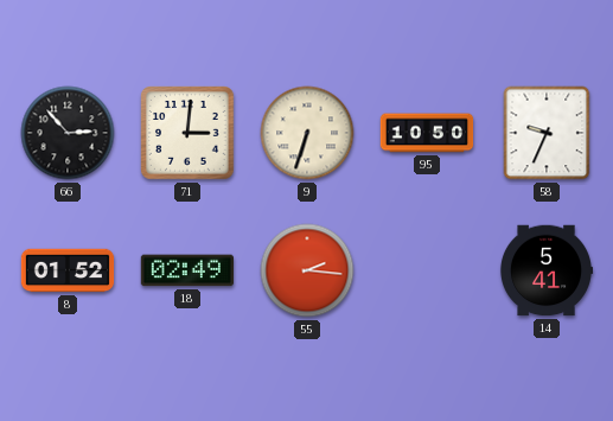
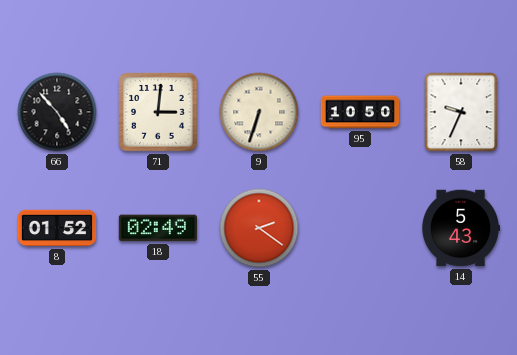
66: 2:53 -> 4:53 (57, 112)
55: 2:16 -> 2:21 (259, 228)
14: 5:41 -> 5:43 (460, 228)
